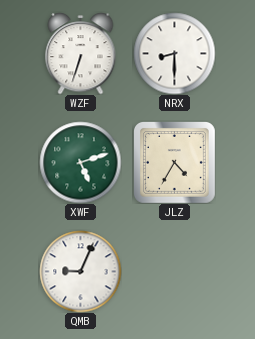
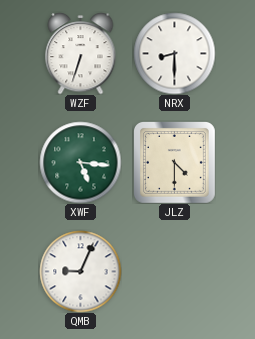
XWF: 5:12 -> 5:16 (80, 162)
JLZ: 4:35 -> 4:30 (175, 163)
